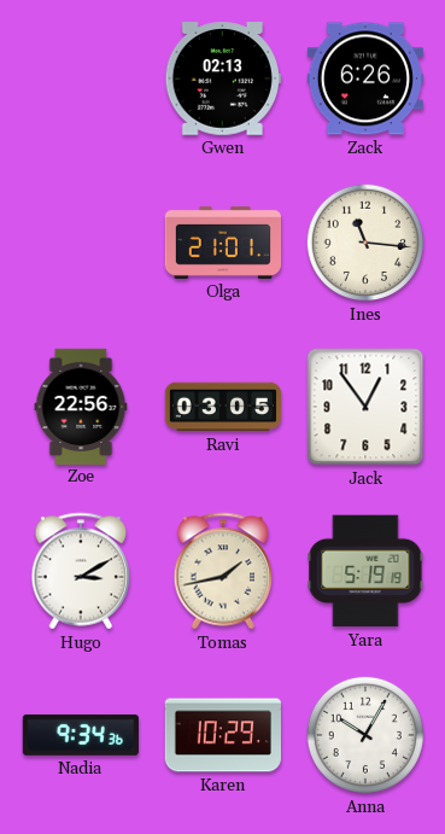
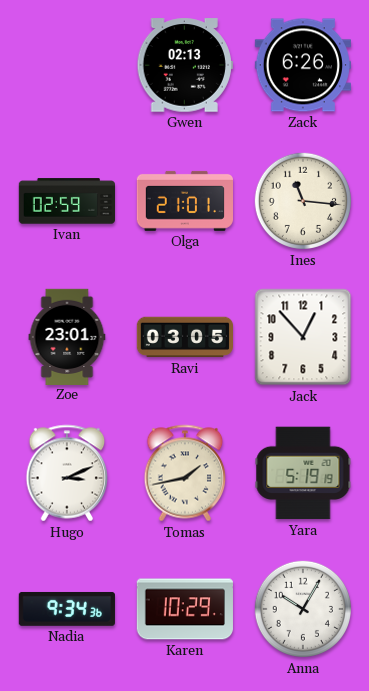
Ivan: none -> 02:59 (66, 201)
Zoe: 22:56 -> 23:01 (67, 336)
Jack: 12:54 -> 12:53 (303, 337)
Hugo: 3:10 -> 3:11 (67, 473)
